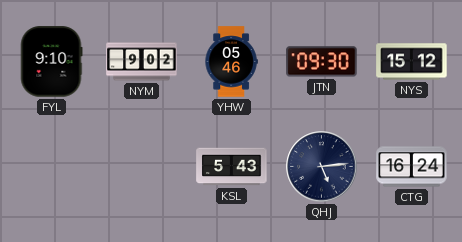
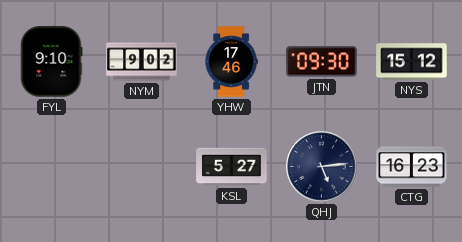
YHW: 05:46 -> 17:46 (231, 62)
KSL: 5:43 -> 5:27 (232, 167)
CTG: 16:24 -> 16:23 (412, 167)
